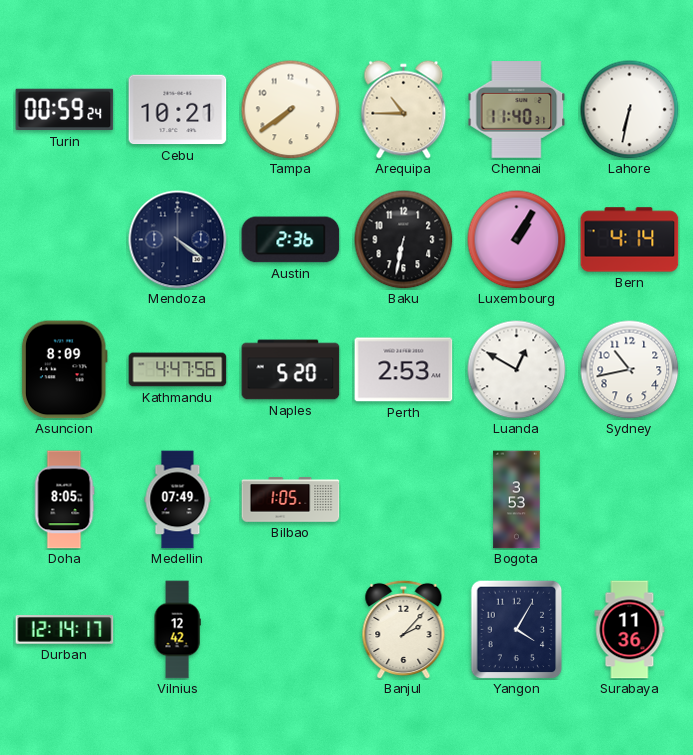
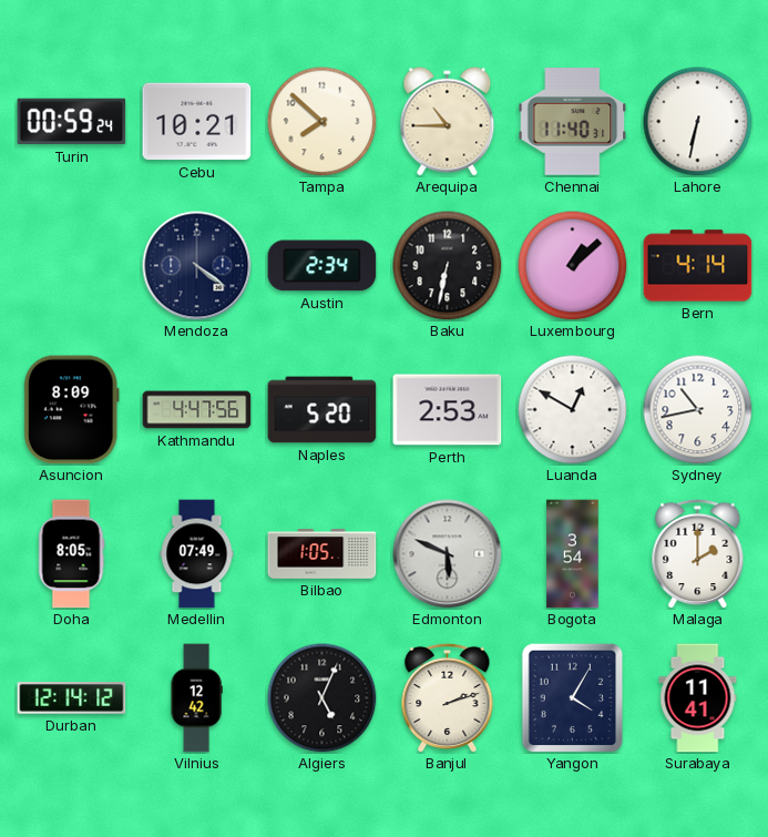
Tampa: 7:39 -> 7:52 (322, 122)
Austin: 2:36 -> 2:34 (322, 266)
Luxembourg: 1:05 -> 1:08 (573, 266)
Edmonton: none -> 5:49 (448, 554)
Bogota: 3:53 -> 3:54 (573, 554)
Malaga: none -> 2:00 (698, 553)
Durban: 12:14:17 -> 12:14:12 (72, 698)
Algiers: none -> 5:04 (322, 698)
Banjul: 2:07 -> 2:12 (448, 697)
Surabaya: 11:36 -> 11:41 (698, 698)
